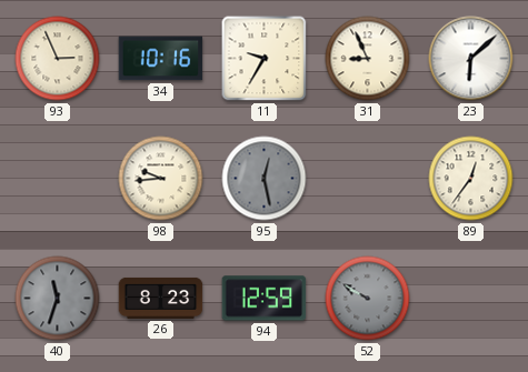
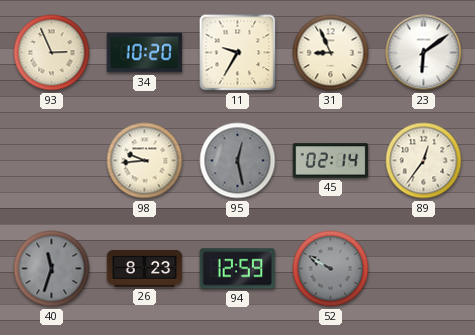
34: 10:16 -> 10:20 (145, 53)
23: 6:08 -> 6:09 (424, 53)
45: none -> 02:14 (331, 161)
